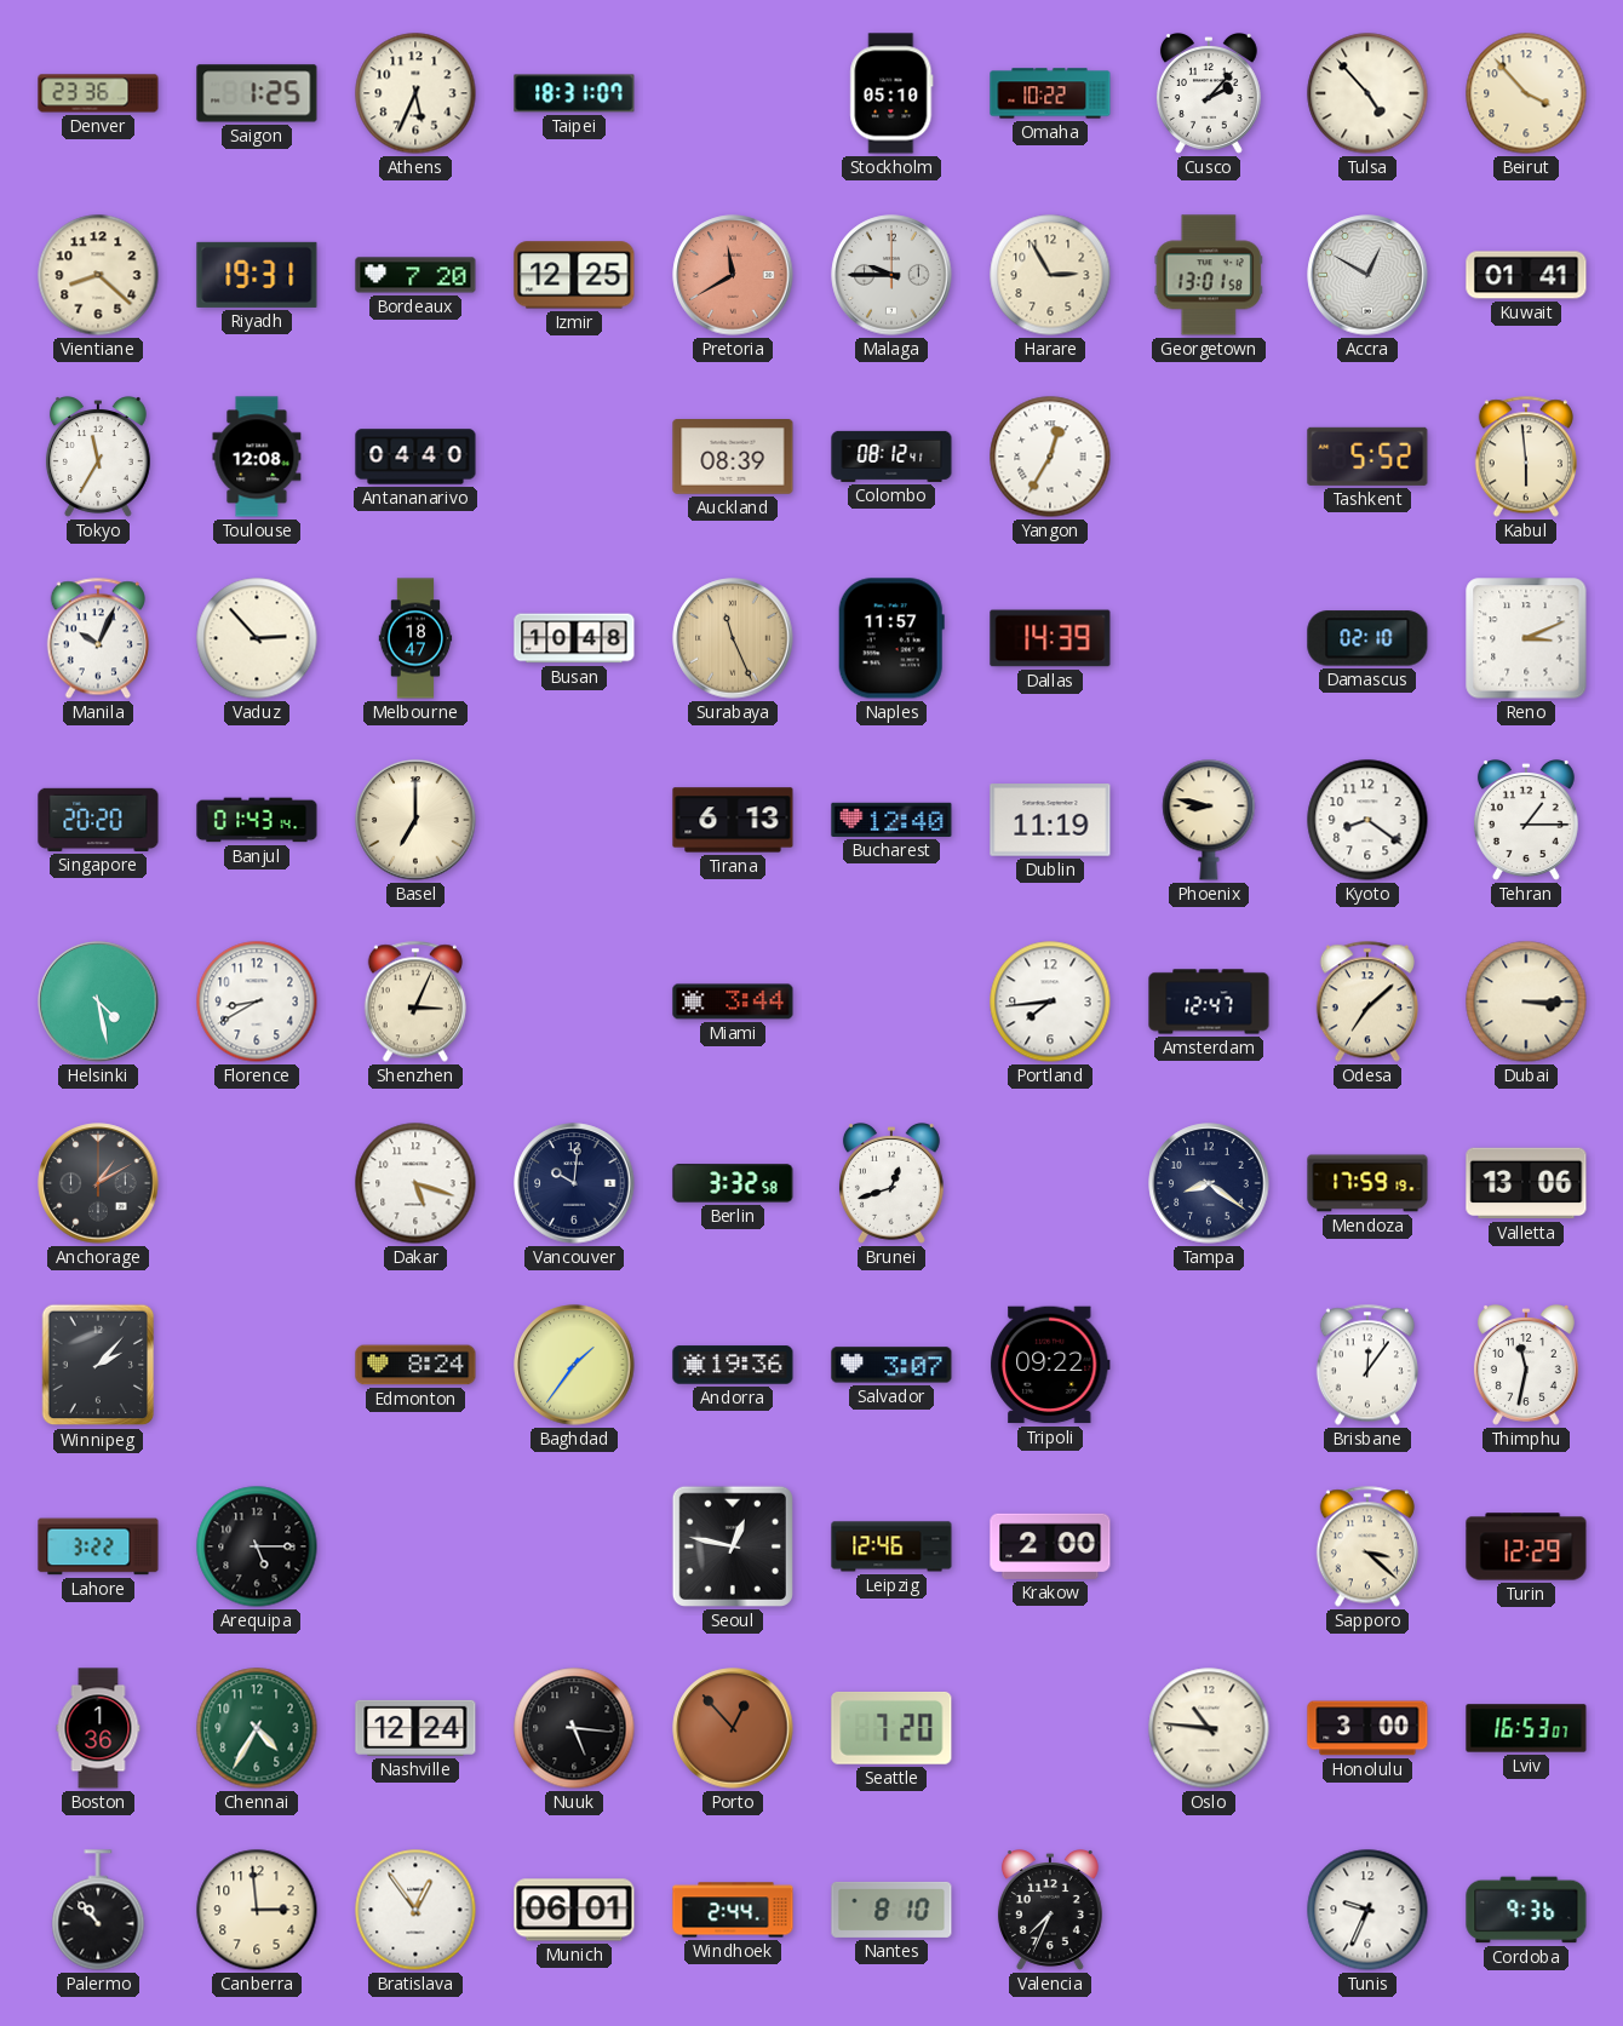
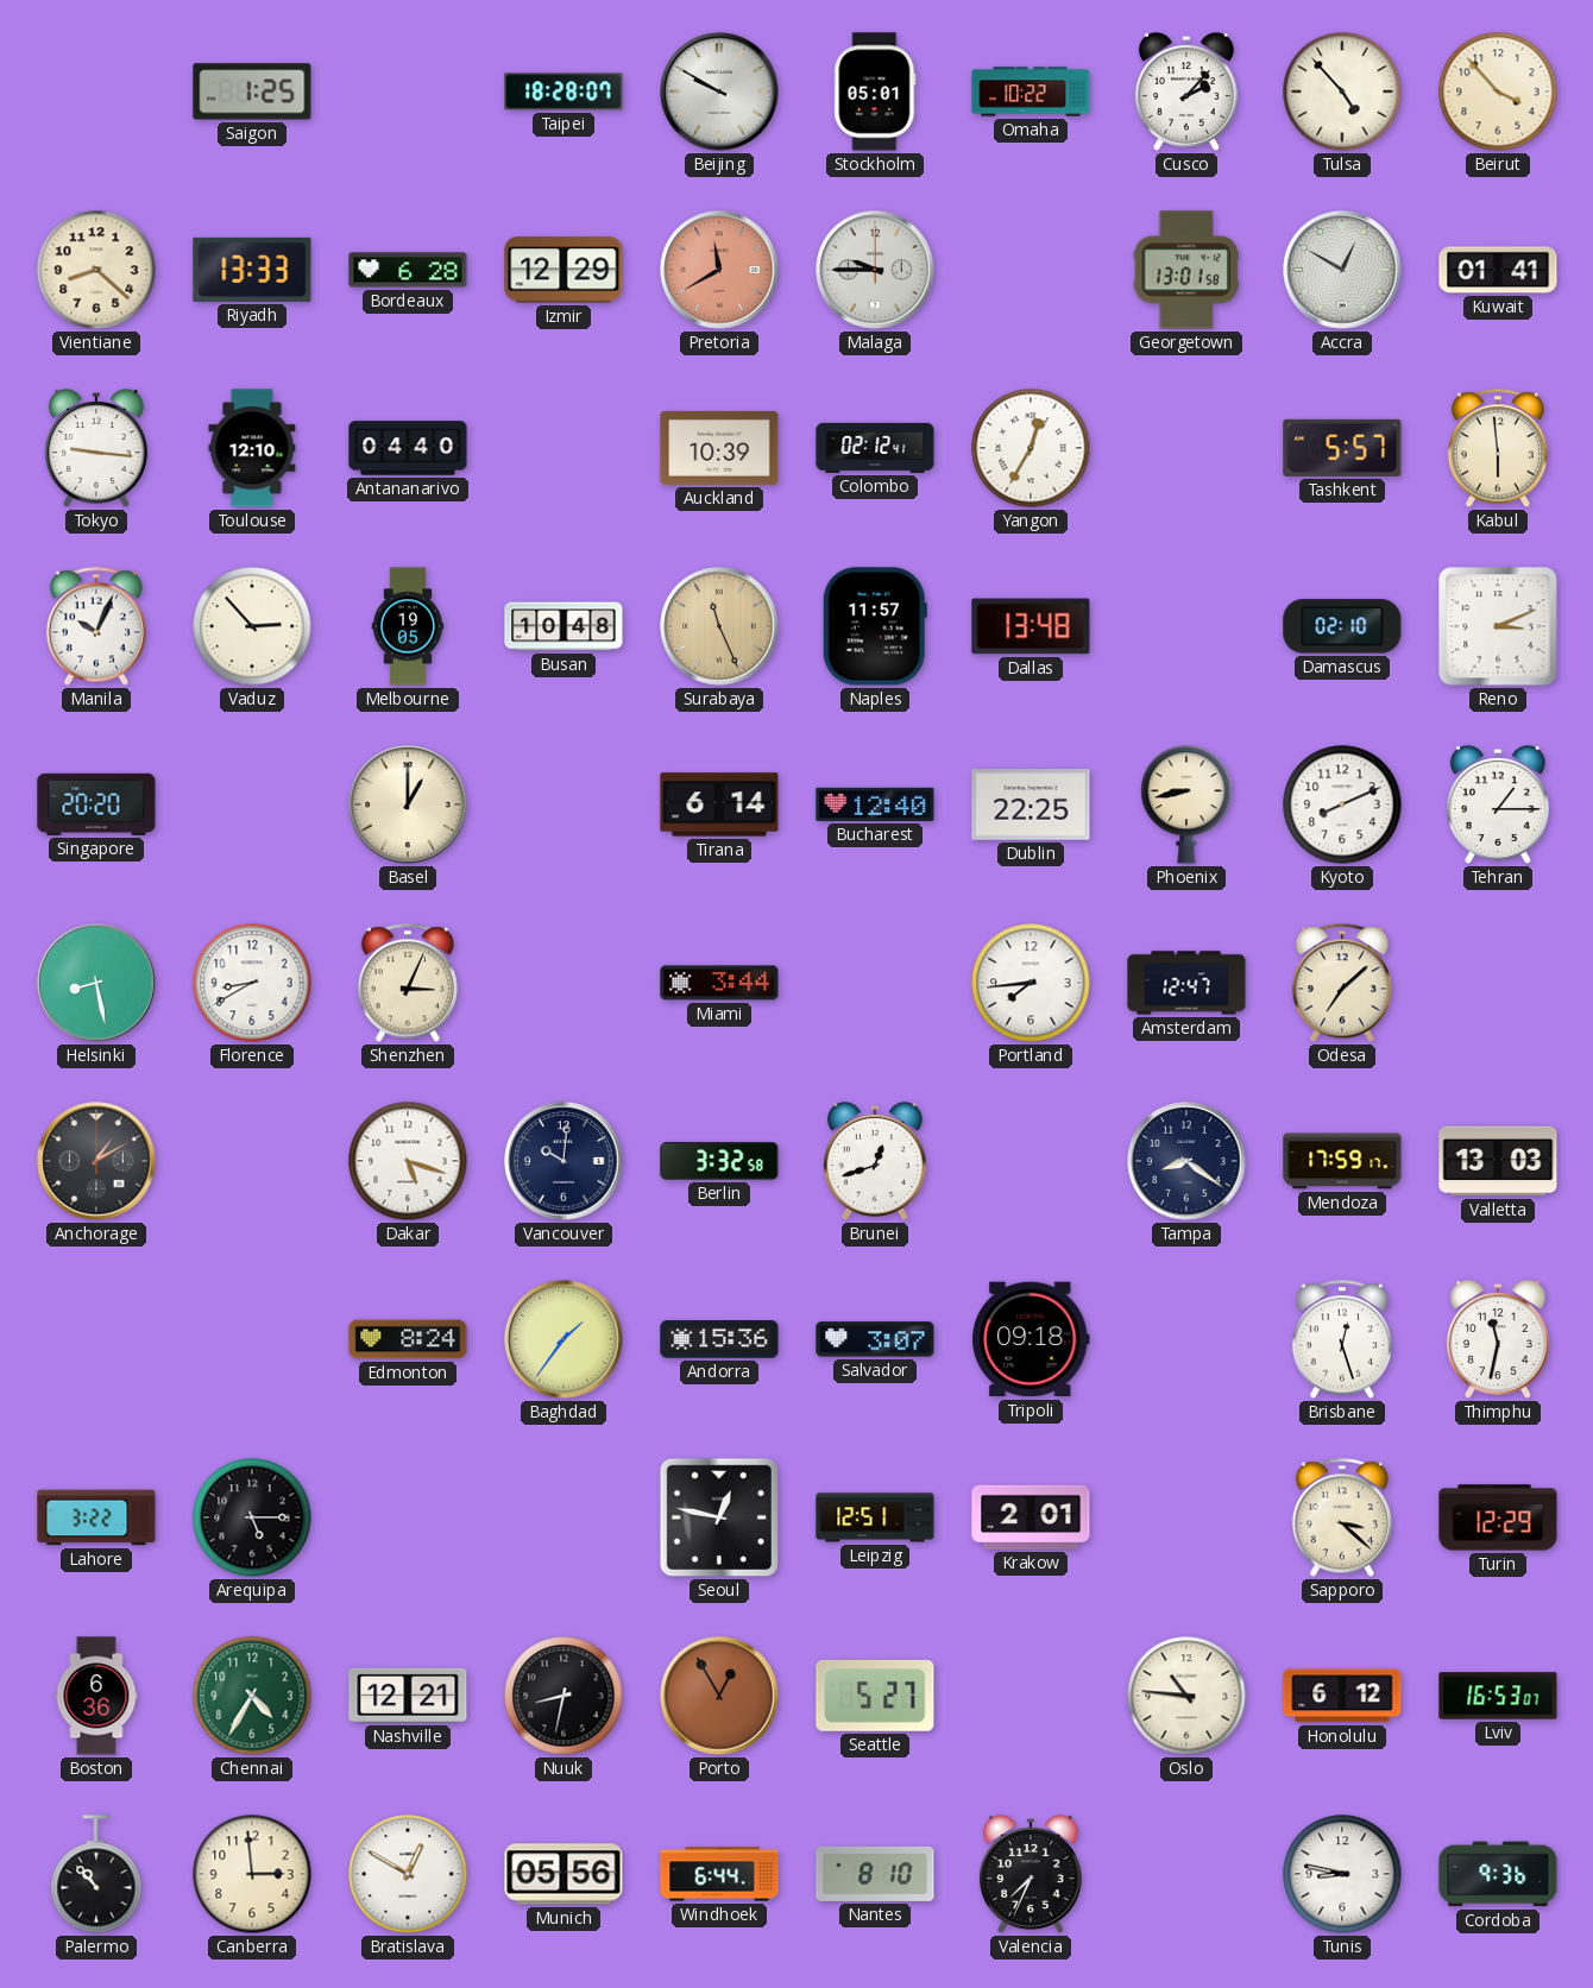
Denver: 23:36 -> none (98, 93)
Athens: 5:34 -> none (415, 93)
Taipei: 18:31 -> 18:28 (563, 91)
Beijing: none -> 9:50 (719, 91)
Stockholm: 05:10 -> 05:01 (875, 91)
Riyadh: 19:31 -> 13:33 (252, 270)
Bordeaux: 7:20 -> 6:28 (408, 270)
Izmir: 12:25 -> 12:29 (563, 270)
Harare: 2:55 -> none (1050, 275)
Tokyo: 11:35 -> 9:16 (96, 449)
Toulouse: 12:08 -> 12:10 (252, 448)
Auckland: 08:39 -> 10:39 (719, 449)
Colombo: 08:12 -> 02:12 (875, 448)
Tashkent: 5:52 -> 5:57 (1342, 448)
Melbourne: 18:47 -> 19:05 (408, 626)
Dallas: 14:39 -> 13:48 (1031, 626)
Banjul: 01:43 -> none (257, 820)
Basel: 7:00 -> 1:00 (408, 804)
Tirana: 6:13 -> 6:14 (719, 804)
Dublin: 11:19 -> 22:25 (1031, 804)
Phoenix: 8:47 -> 8:43 (1186, 804)
Kyoto: 8:21 -> 8:11 (1342, 804)
Helsinki: 4:28 -> 8:28 (96, 983)
Dubai: 3:15 -> none (1526, 1001)
Mendoza: 17:59:19 -> 17:59:17 (1342, 1161)
Valletta: 13:06 -> 13:03 (1498, 1161)
Winnipeg: 2:07 -> none (98, 1365)
Andorra: 19:36 -> 15:36 (719, 1339)
Tripoli: 09:22 -> 09:18 (1031, 1339)
Brisbane: 12:06 -> 12:27 (1342, 1339)
Leipzig: 12:46 -> 12:51 (875, 1517)
Krakow: 2:00 -> 2:01 (1031, 1517)
Boston: 1:36 -> 6:36 (96, 1696)
Nashville: 12:24 -> 12:21 (408, 1696)
Nuuk: 5:16 -> 8:32 (563, 1696)
Porto: 12:53 -> 12:55 (719, 1696)
Seattle: 7:20 -> 5:27 (875, 1696)
Honolulu: 3:00 -> 6:12 (1342, 1696)
Bratislava: 12:54 -> 12:50 (408, 1874)
Munich: 06:01 -> 05:56 (563, 1874)
Windhoek: 2:44 -> 6:44 (719, 1874)
Tunis: 9:34 -> 8:47 (1342, 1874)
